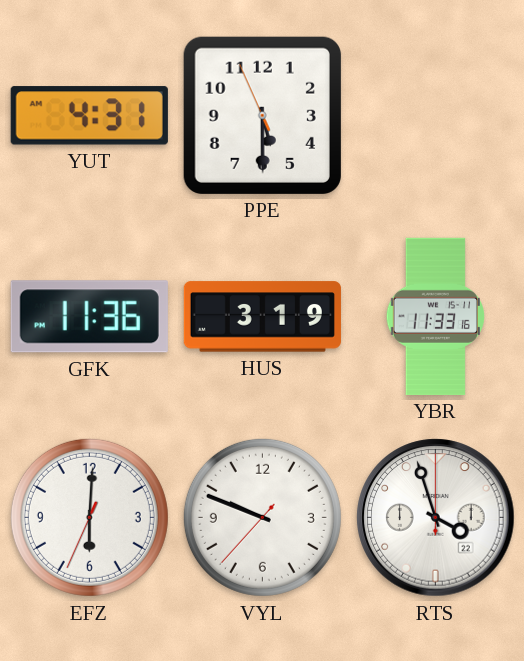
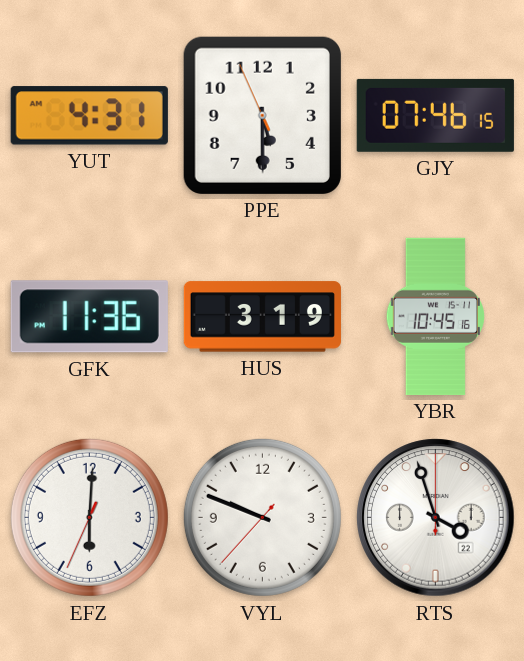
GJY: none -> 07:46 (435, 115)
YBR: 11:33 -> 10:45 (435, 316)
